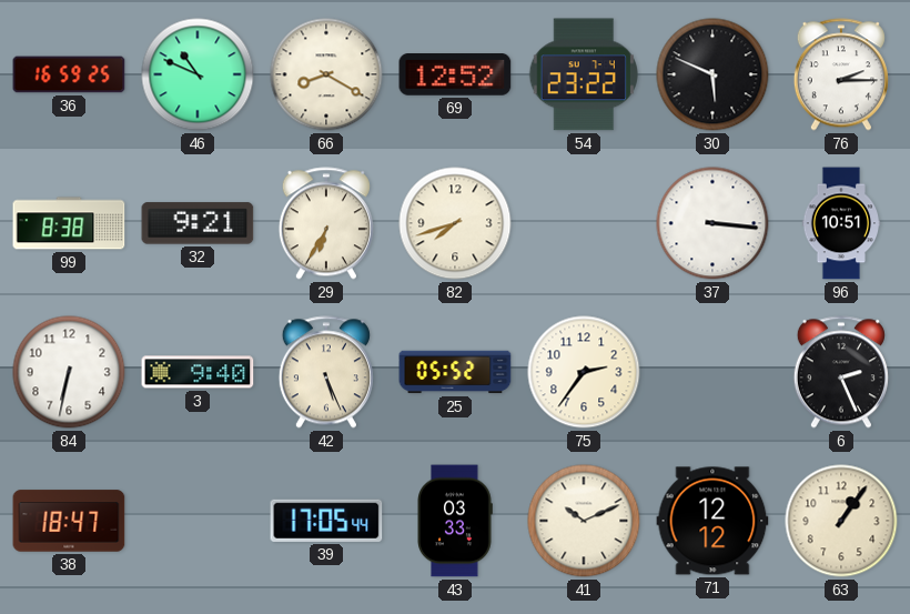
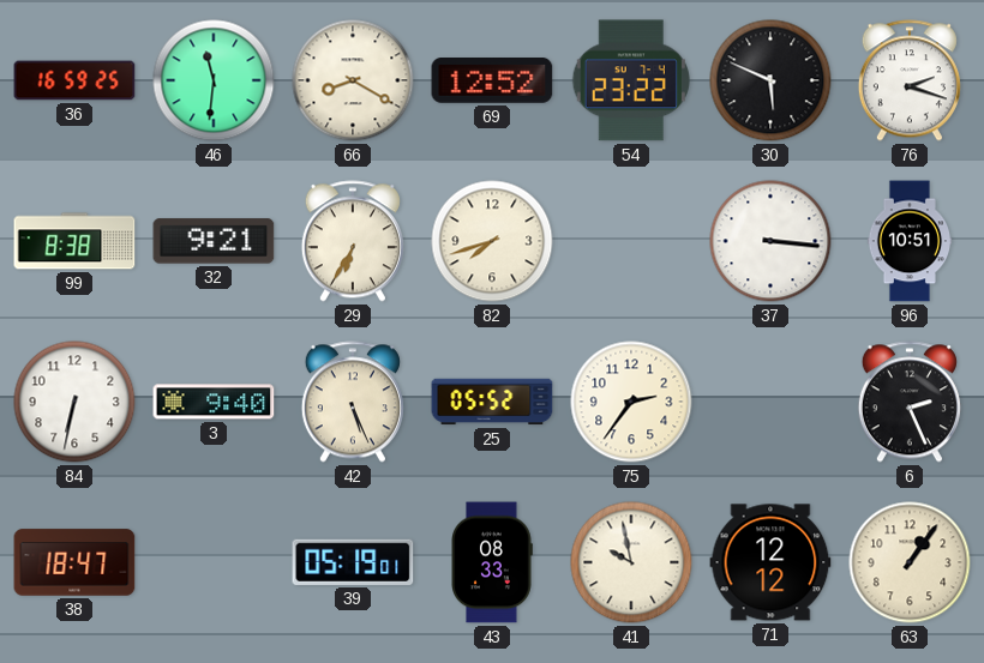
46: 10:49 -> 11:31 (214, 80)
76: 2:15 -> 2:18 (910, 80)
39: 17:05 -> 05:19 (353, 562)
43: 03:33 -> 08:33 (492, 562)
41: 10:11 -> 9:58 (631, 562)
